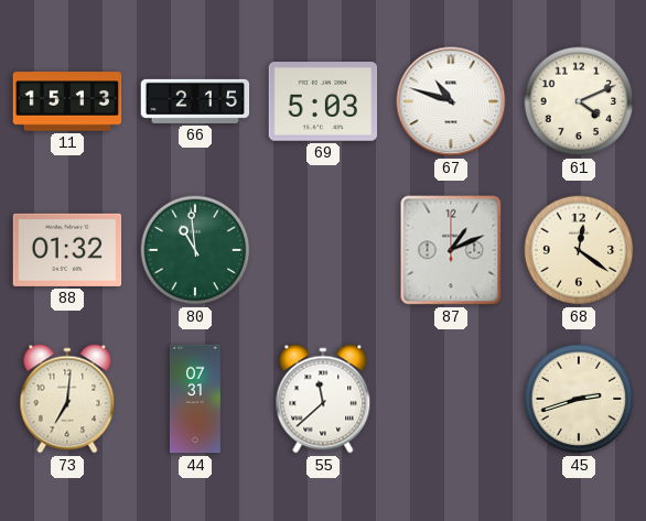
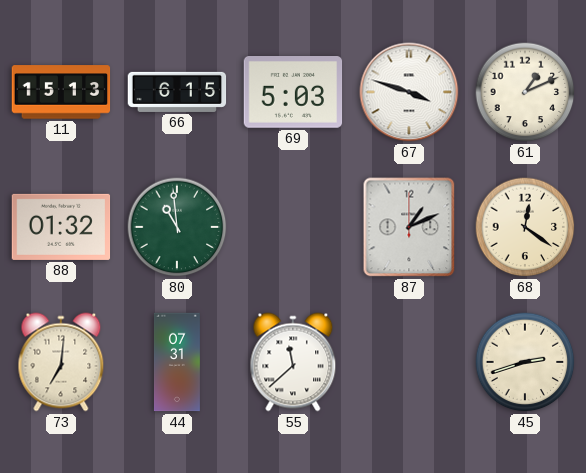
66: 2:15 -> 6:15 (177, 92)
67: 10:48 -> 3:48 (409, 92)
61: 4:11 -> 1:11 (525, 92)
